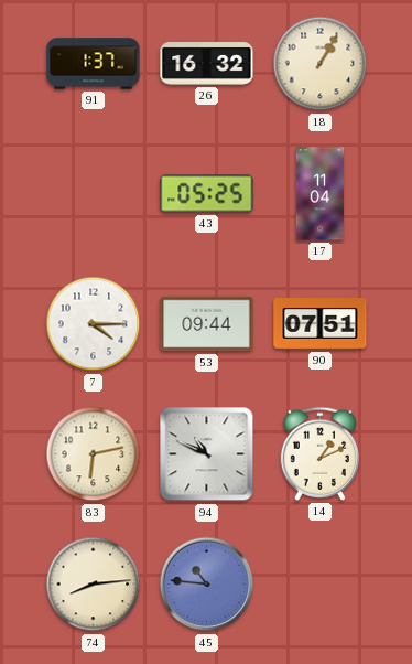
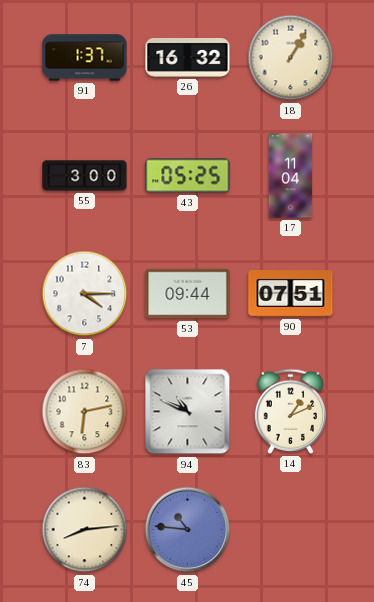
55: none -> 3:00 (85, 176)
